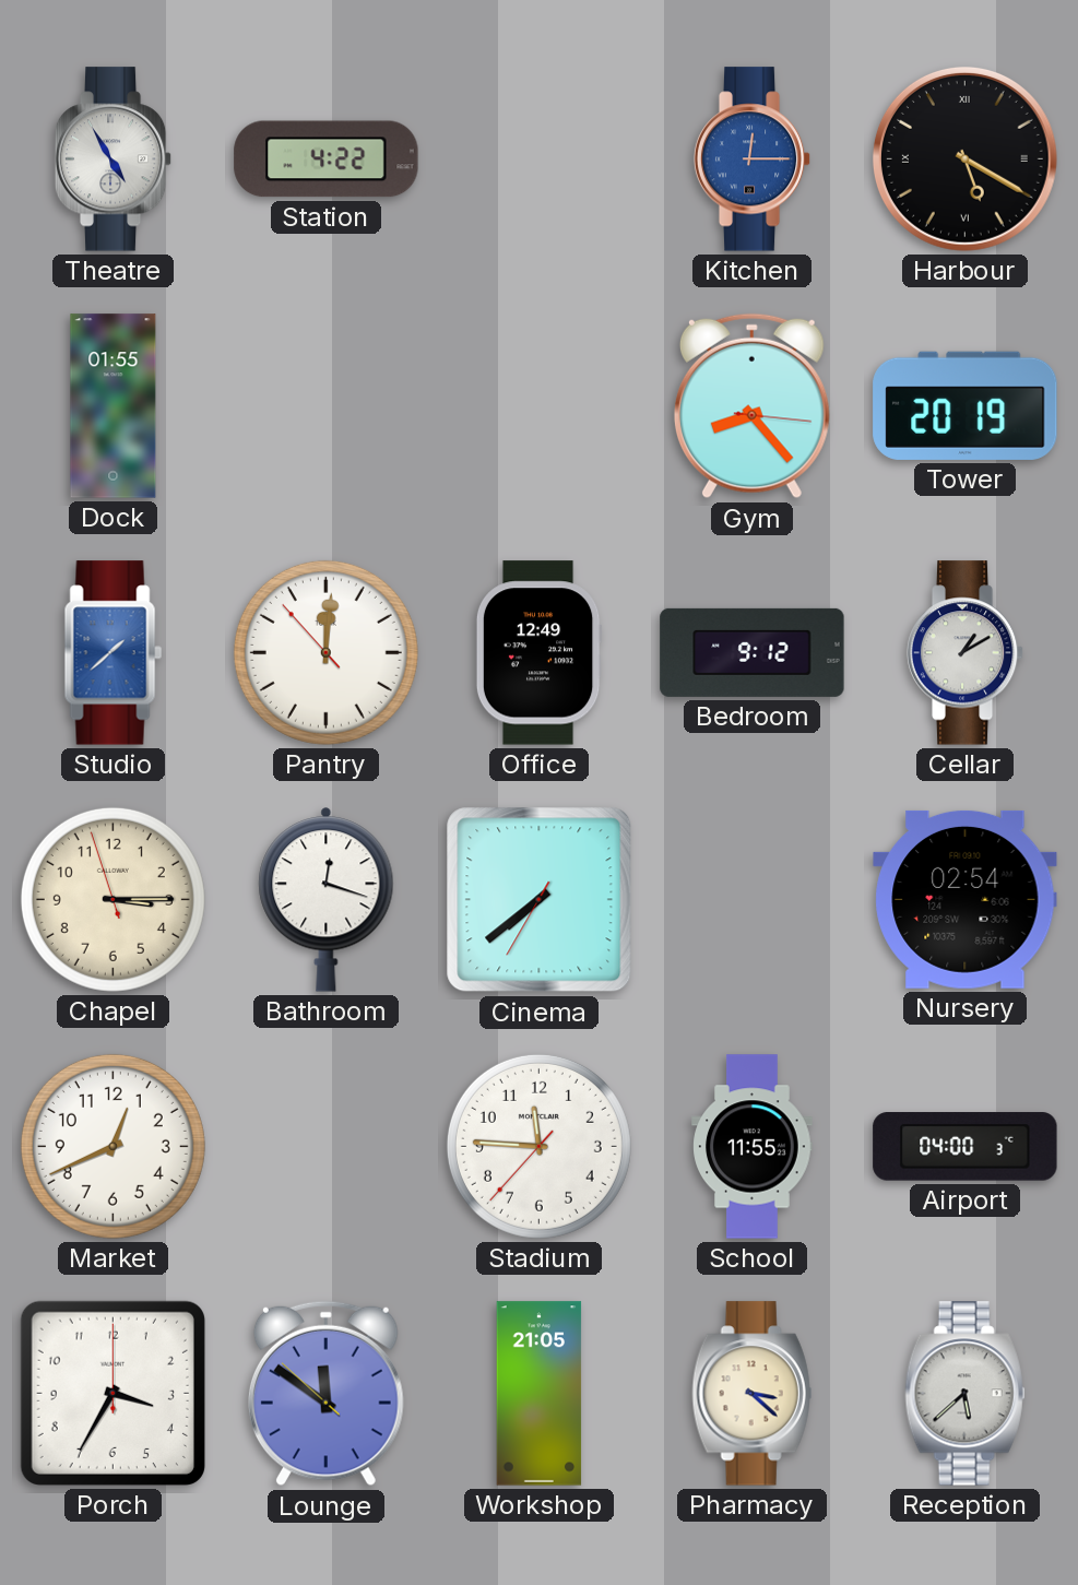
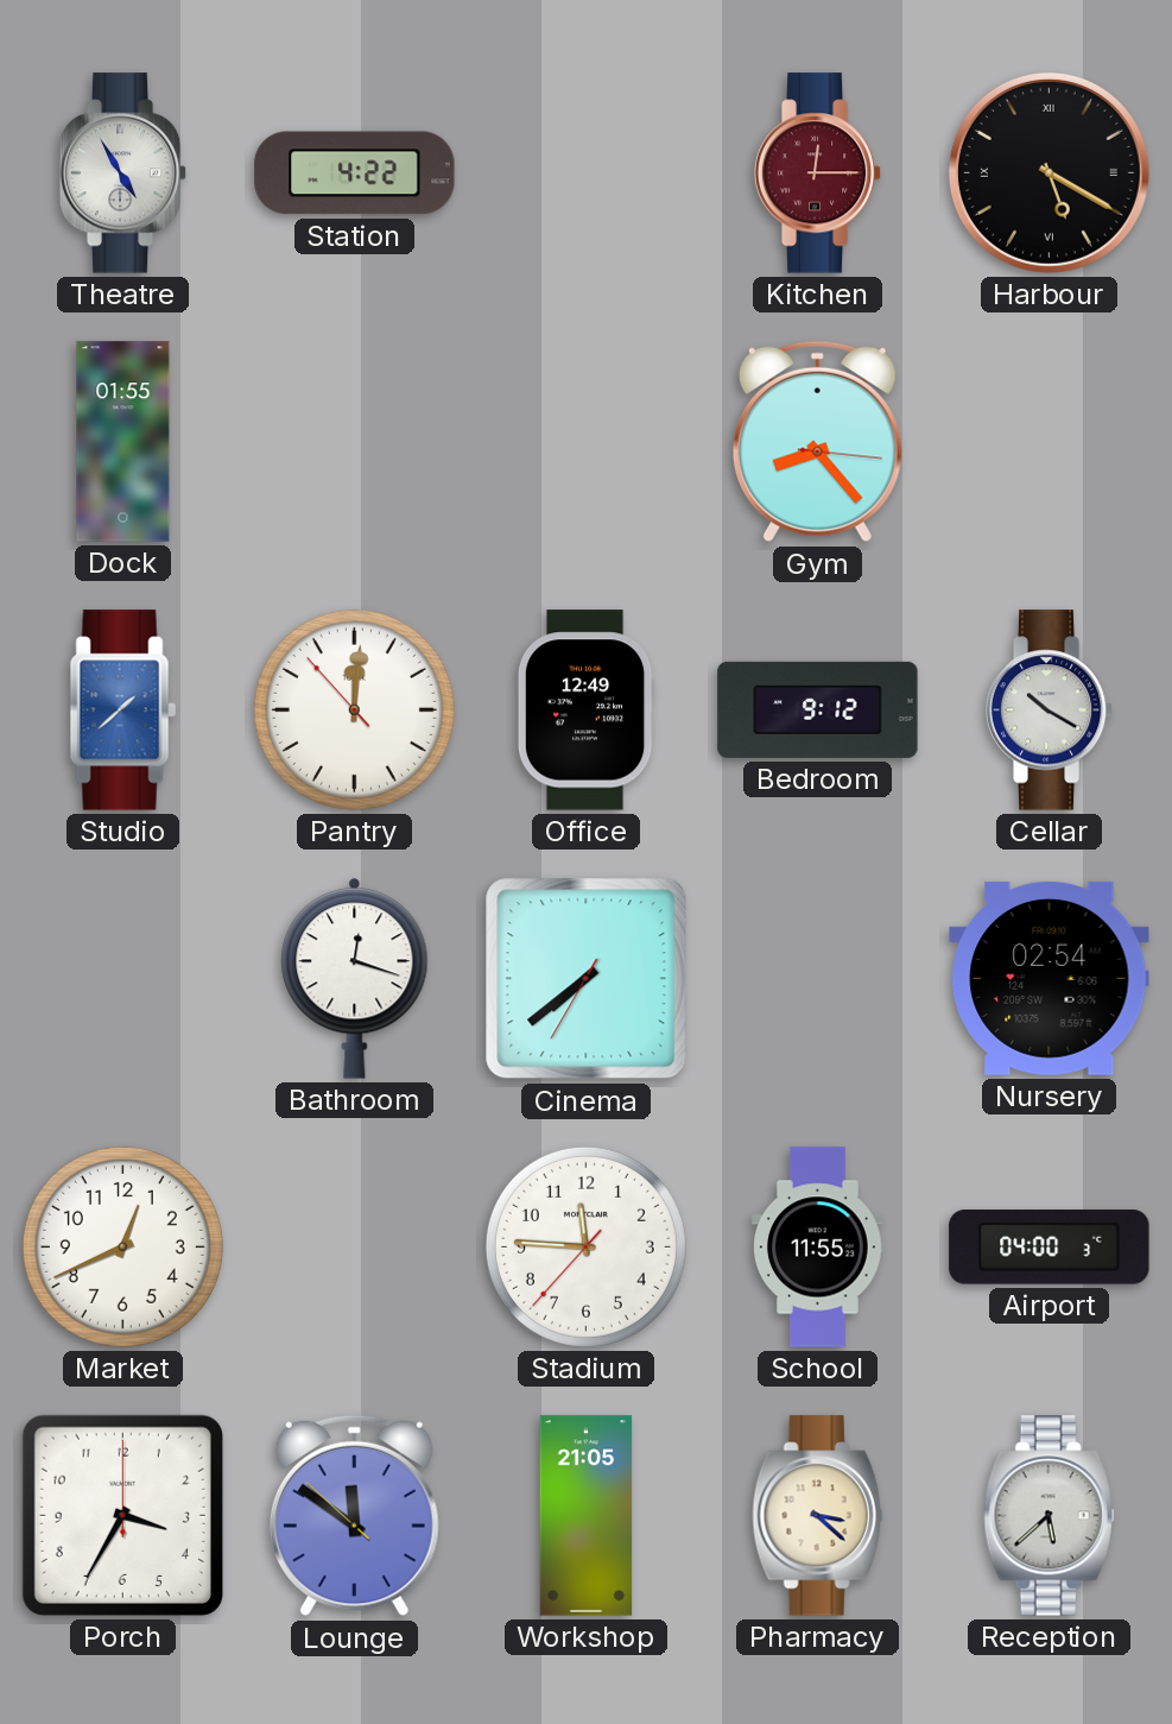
Kitchen dial: blue -> burgundy (818, 173)
Tower: 20:19 -> none (966, 405)
Cellar: 1:10 -> 10:20 (1050, 711)
Chapel: 3:14 -> none (112, 899)
